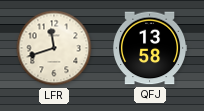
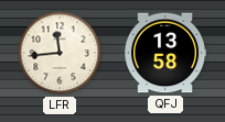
LFR: 11:42 -> 11:44 (60, 53)
